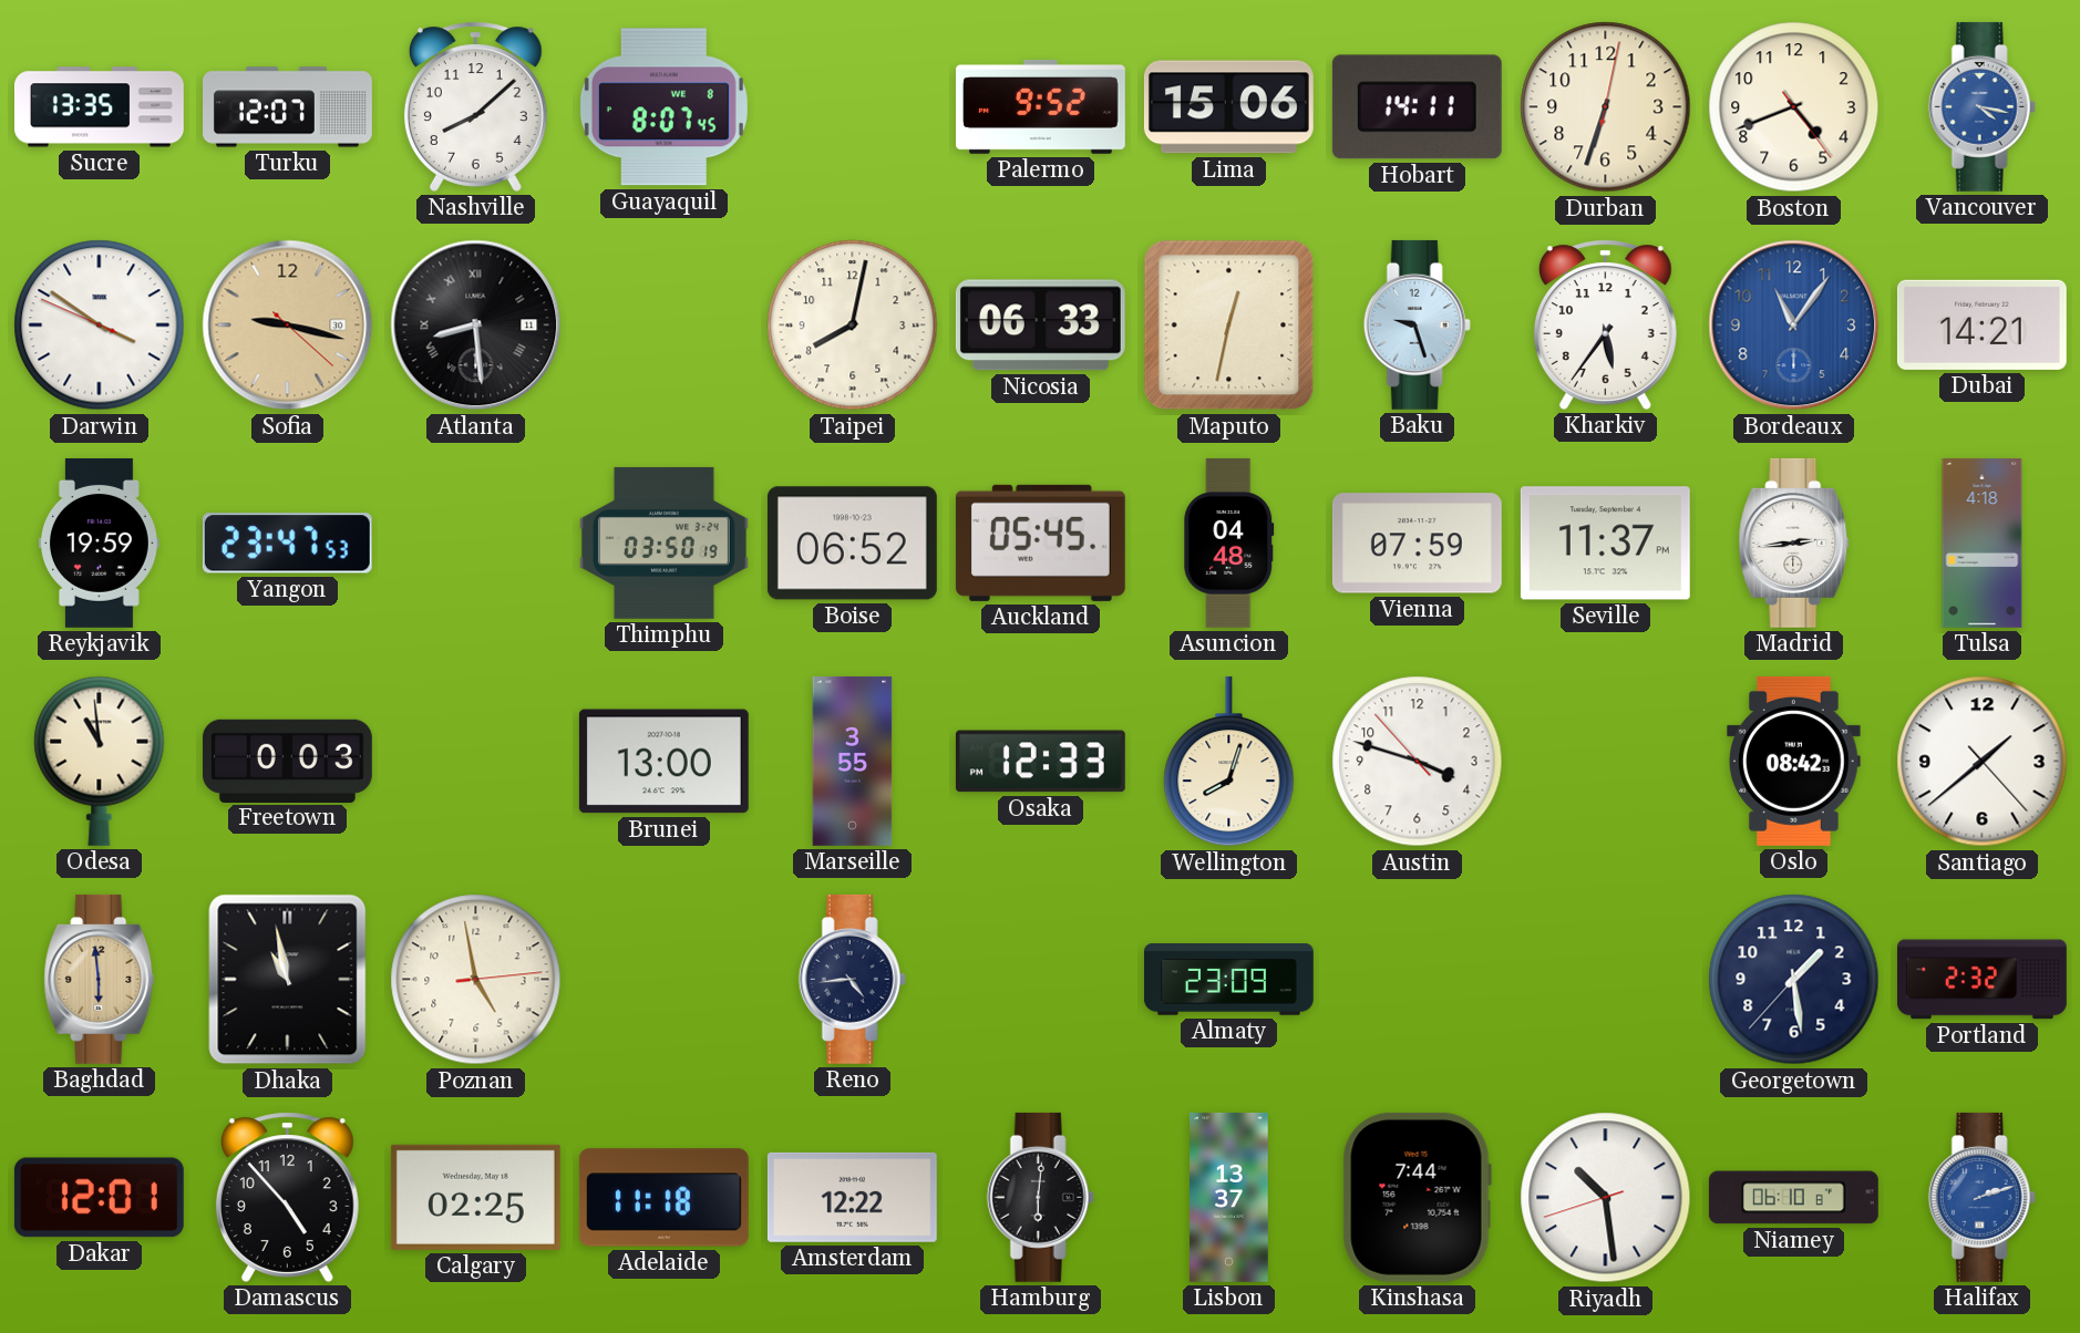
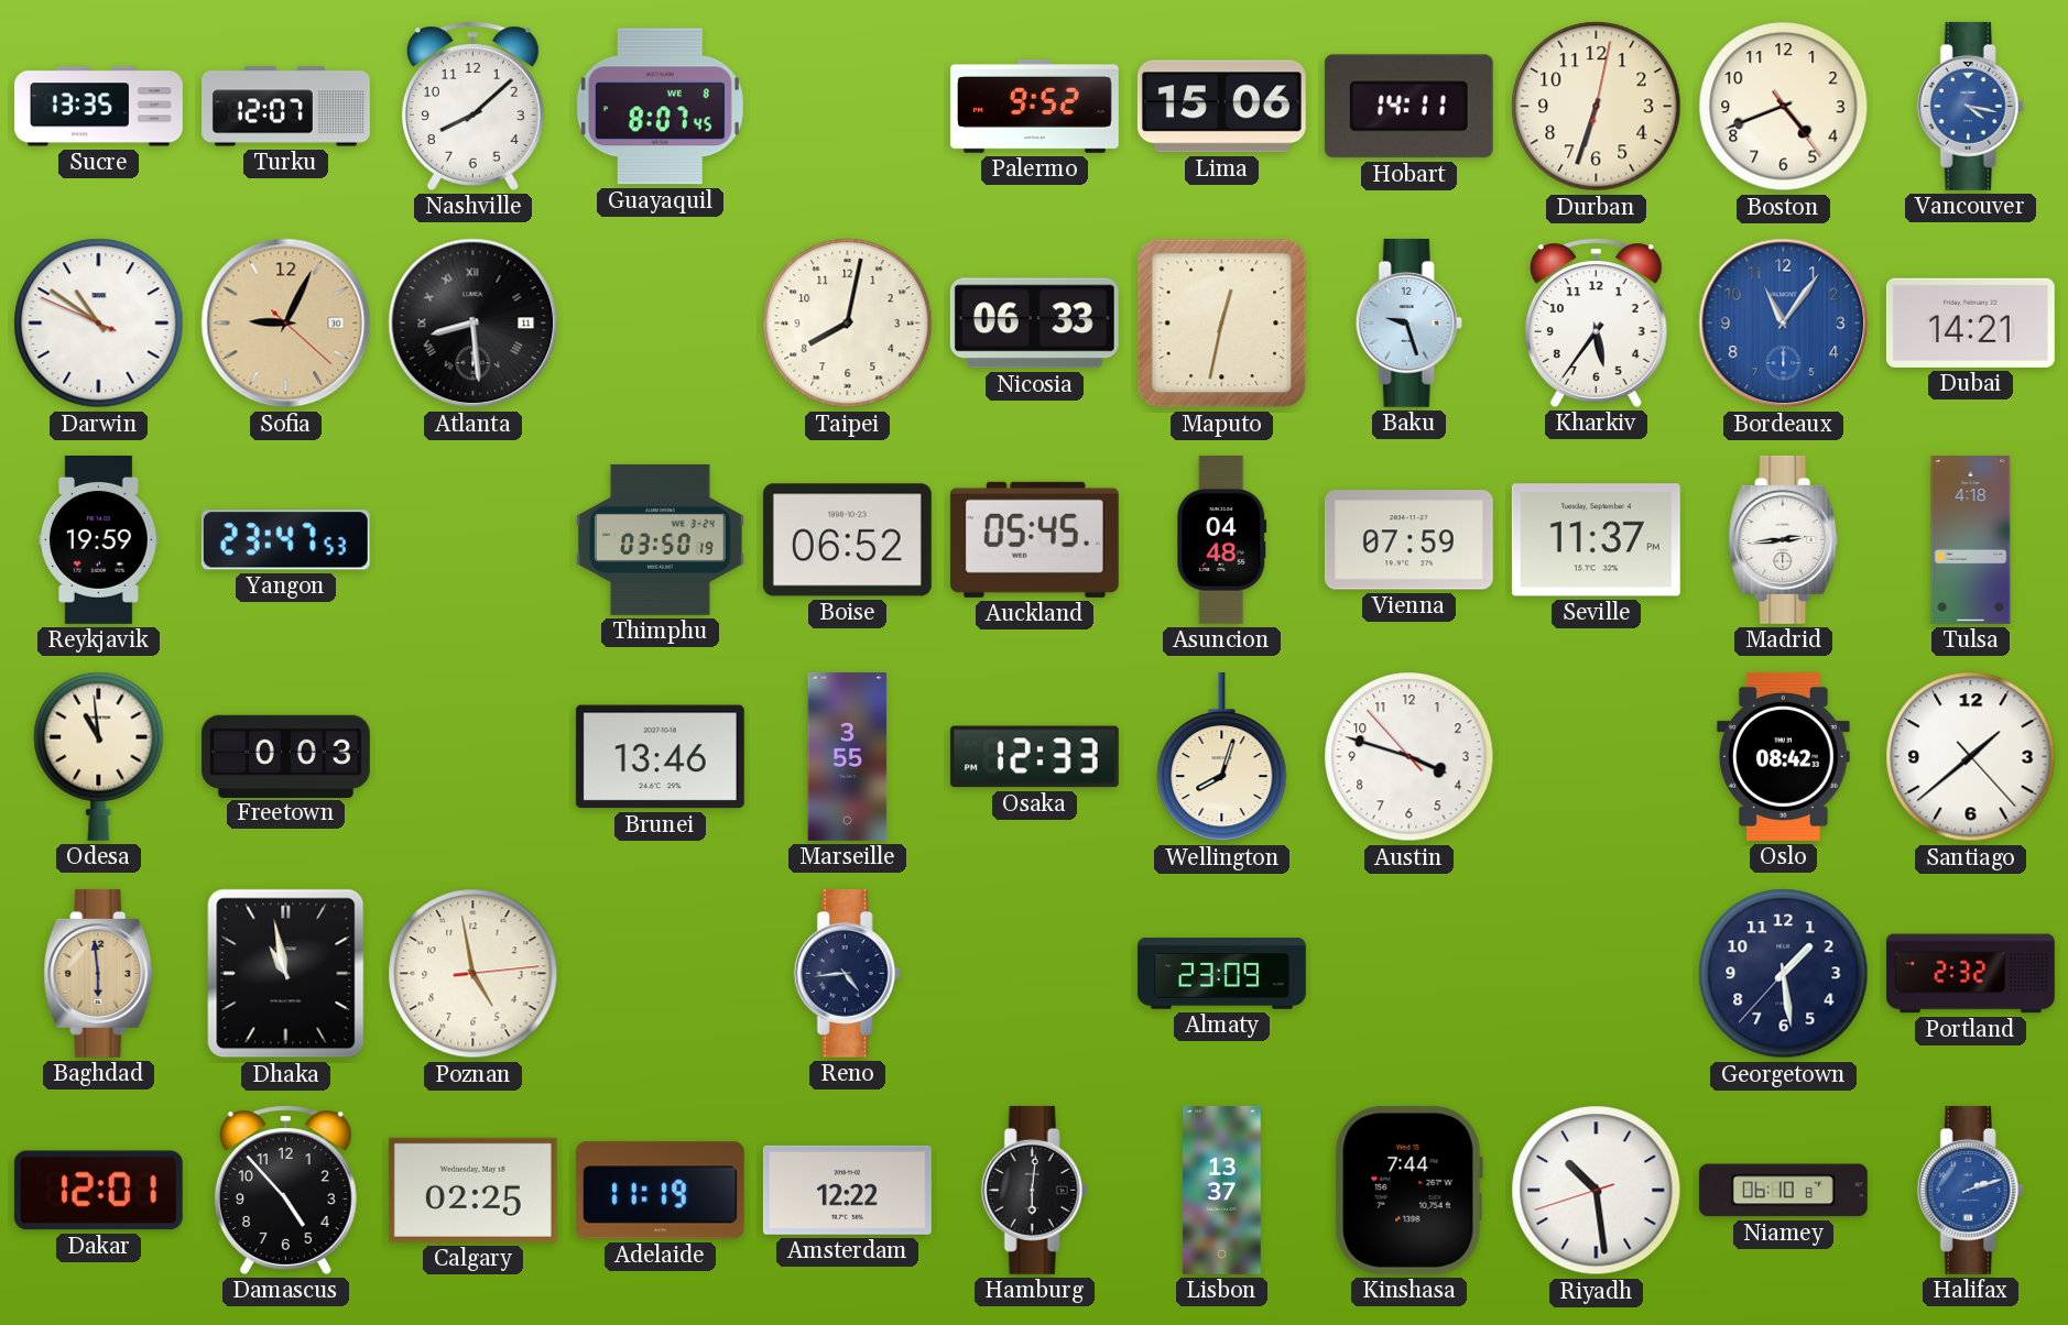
Darwin: 3:50 -> 10:50 (99, 324)
Sofia: 9:17 -> 9:04 (286, 324)
Brunei: 13:00 -> 13:46 (660, 757)
Adelaide: 11:18 -> 11:19 (660, 1191)
